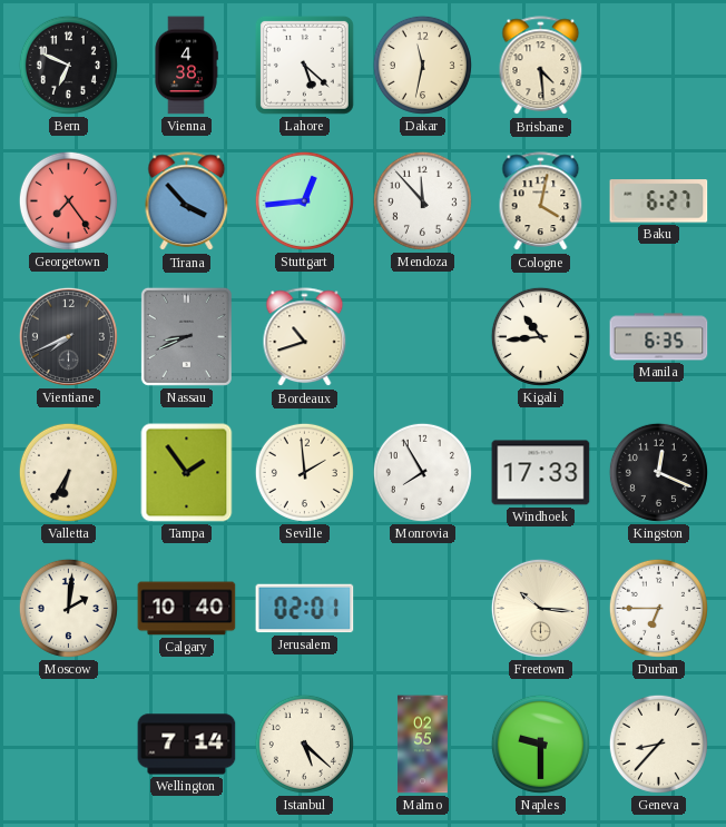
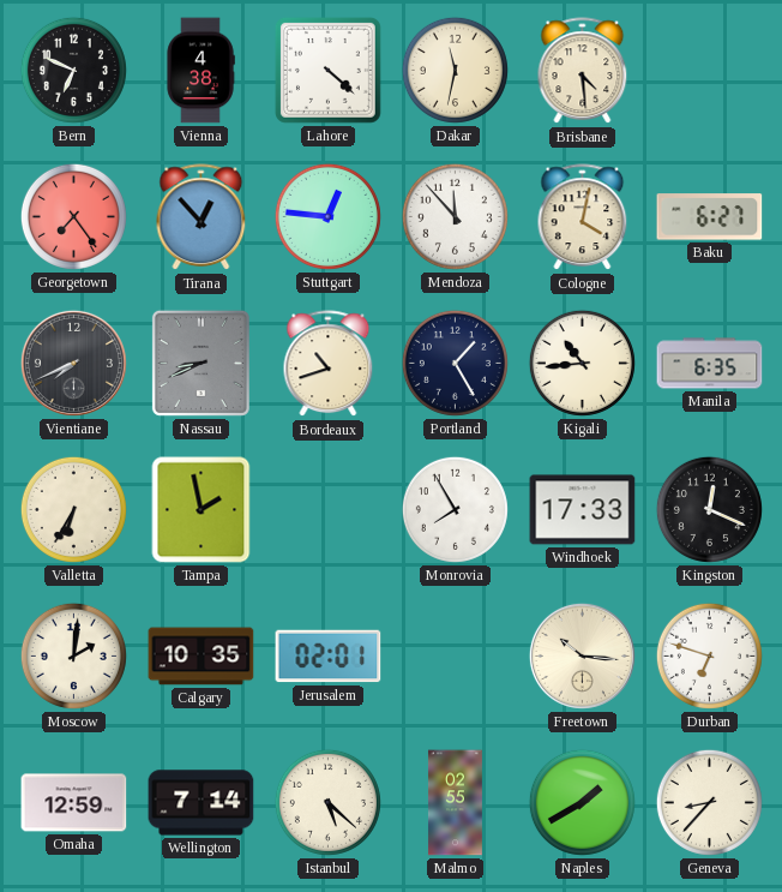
Lahore: 5:22 -> 4:22 (327, 70)
Tirana: 3:53 -> 12:53 (201, 217)
Stuttgart: 12:44 -> 12:46 (327, 216)
Portland: none -> 1:25 (455, 363)
Tampa: 1:54 -> 1:58 (201, 510)
Seville: 1:59 -> none (304, 472)
Calgary: 10:40 -> 10:35 (201, 657)
Durban: 6:45 -> 6:48 (709, 655)
Omaha: none -> 12:59 (74, 803)
Naples: 9:30 -> 1:40 (582, 802)
